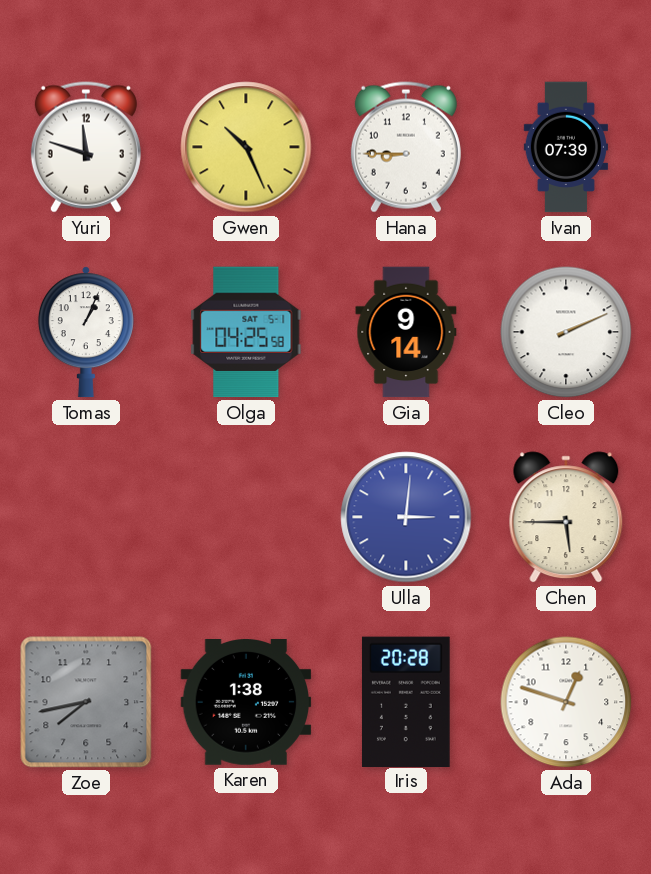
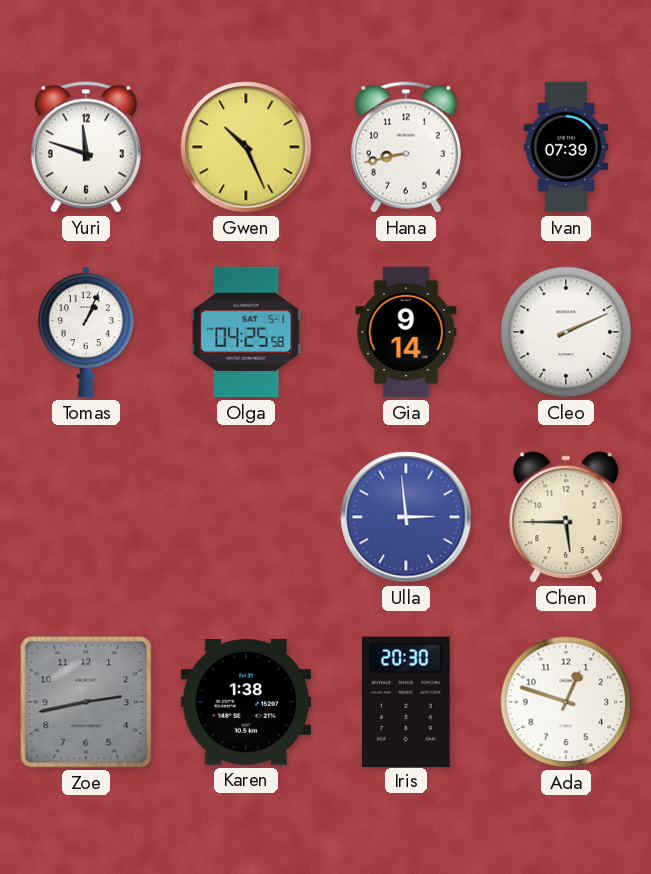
Hana: 8:45 -> 8:43 (406, 147)
Ulla: 3:01 -> 2:59 (406, 517)
Zoe: 7:43 -> 2:43 (86, 702)
Iris: 20:28 -> 20:30 (406, 701)
